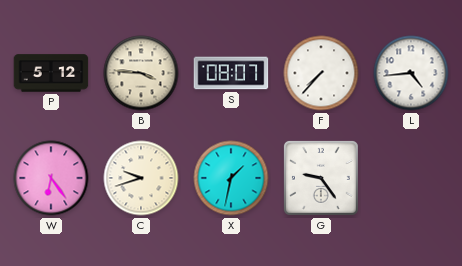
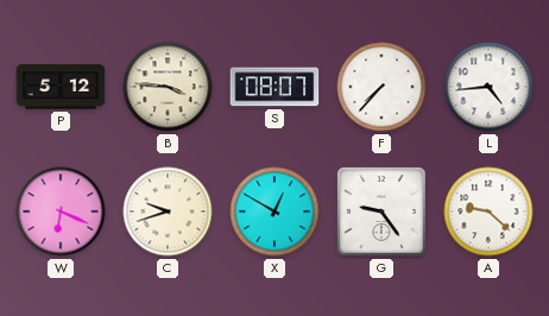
W: 6:24 -> 6:19 (61, 211)
X: 1:32 -> 12:50 (274, 211)
A: none -> 9:22 (488, 211)
